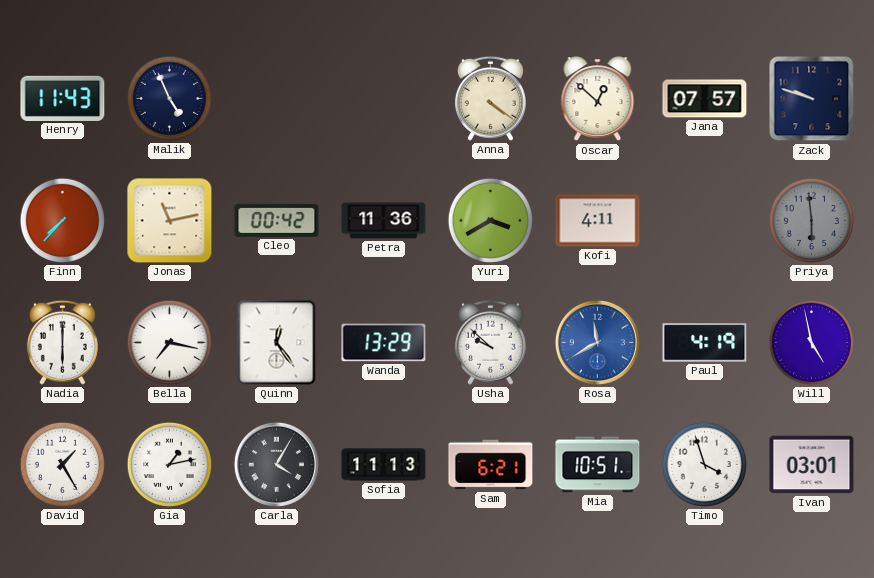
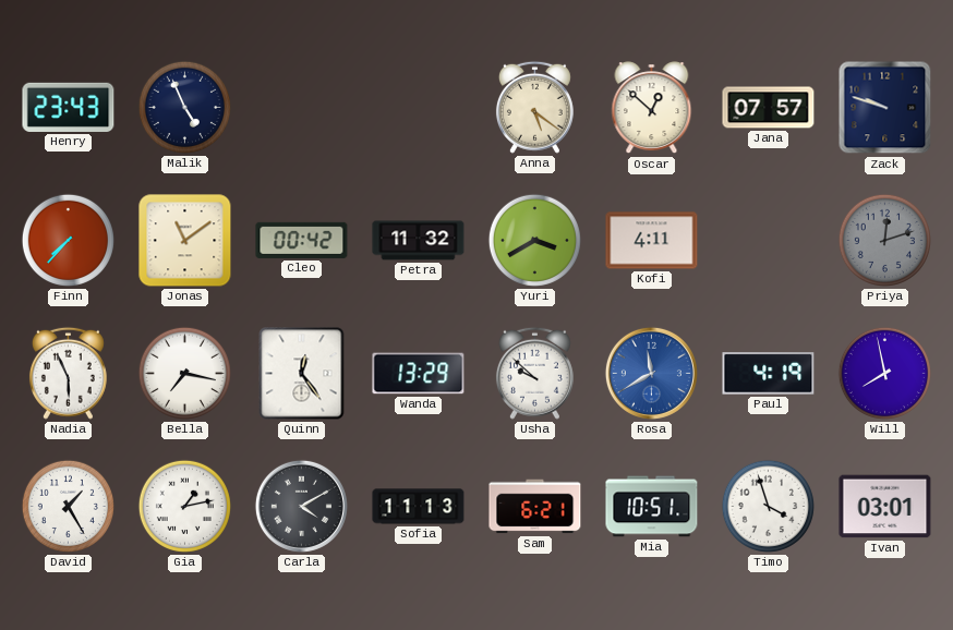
Henry: 11:43 -> 23:43 (69, 107)
Anna: 4:21 -> 5:21 (534, 107)
Jonas: 11:13 -> 11:09 (185, 241)
Petra: 11:36 -> 11:32 (419, 241)
Priya: 5:59 -> 12:12 (884, 240)
Nadia: 6:00 -> 5:56 (68, 373)
Will: 4:58 -> 7:58 (884, 373)
Carla: 4:05 -> 4:10 (301, 506)
